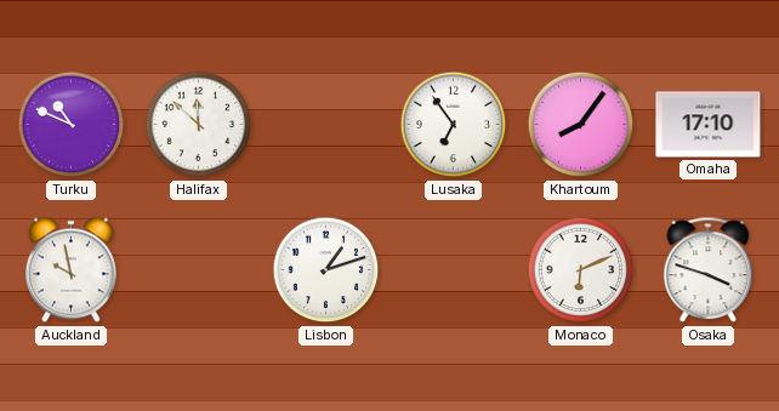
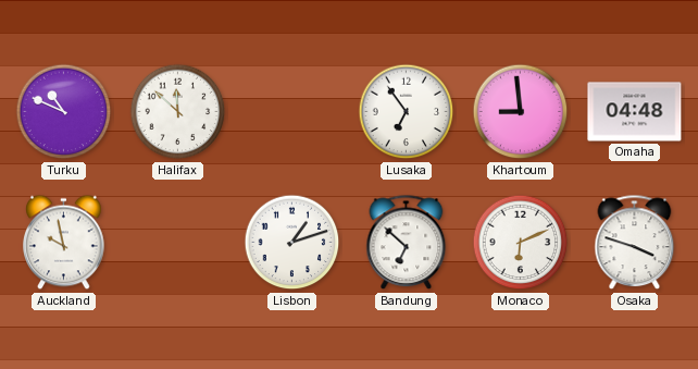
Khartoum: 8:06 -> 8:59 (521, 112)
Omaha: 17:10 -> 04:48 (635, 112)
Bandung: none -> 6:52 (407, 243)
